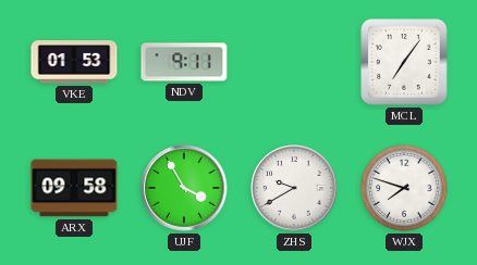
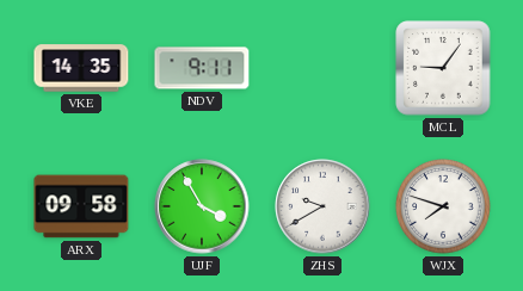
VKE: 01:53 -> 14:35 (81, 68)
MCL: 7:06 -> 9:06 (443, 68)
